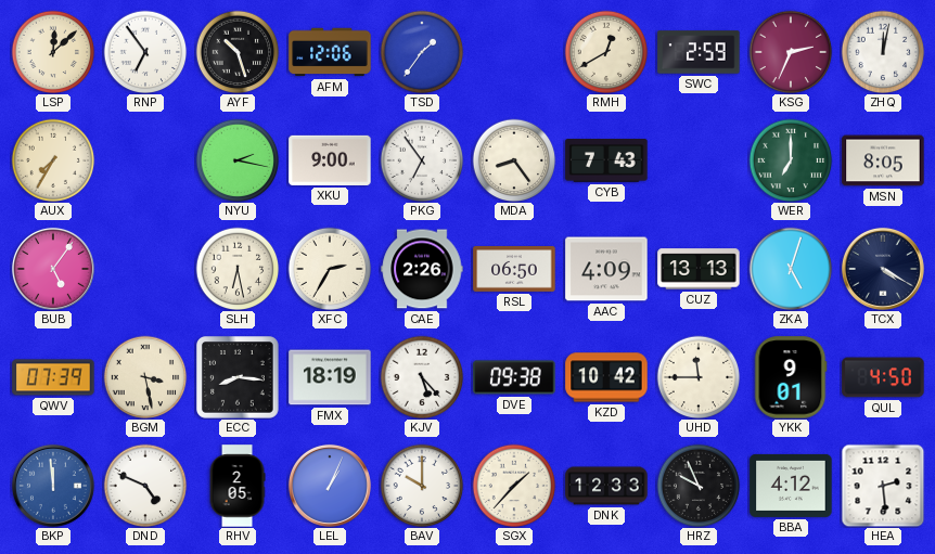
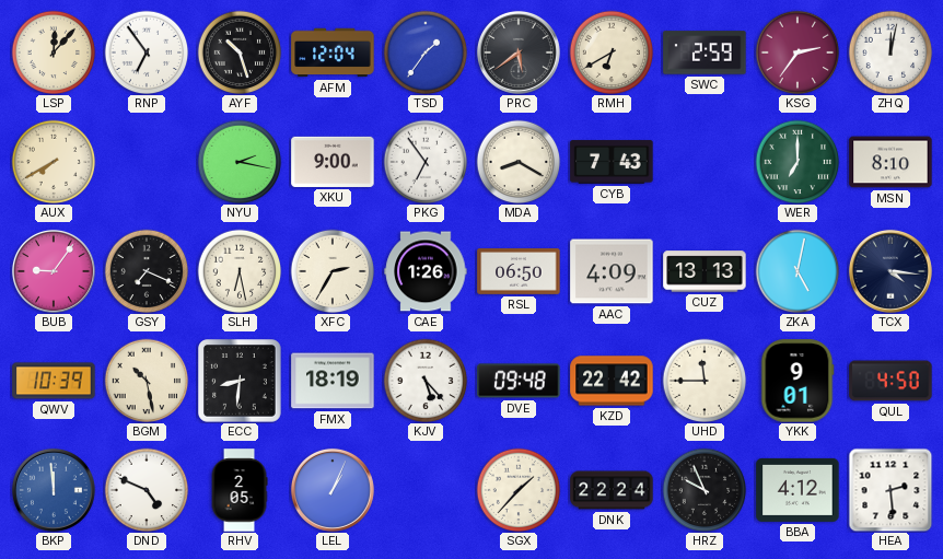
LSP: 12:08 -> 12:07 (54, 53)
AFM: 12:06 -> 12:04 (333, 53)
PRC: none -> 5:39 (519, 53)
RMH: 12:40 -> 6:40 (612, 53)
KSG: 2:34 -> 2:36 (798, 53)
AUX: 7:35 -> 7:40 (54, 162)
MDA: 8:24 -> 8:20 (519, 162)
MSN: 8:05 -> 8:10 (890, 162)
BUB: 5:06 -> 9:06 (54, 271)
GSY: none -> 7:19 (147, 271)
CAE: 2:26 -> 1:26 (426, 271)
ZKA: 5:03 -> 5:02 (798, 271)
TCX: 4:20 -> 4:16 (890, 271)
QWV: 07:39 -> 10:39 (54, 381)
BGM: 3:28 -> 10:28 (147, 381)
ECC: 8:16 -> 8:31 (241, 382)
DVE: 09:38 -> 09:48 (519, 381)
KZD: 10:42 -> 22:42 (612, 381)
BAV: 10:00 -> none (422, 486)
DNK: 12:33 -> 22:24 (612, 490)
